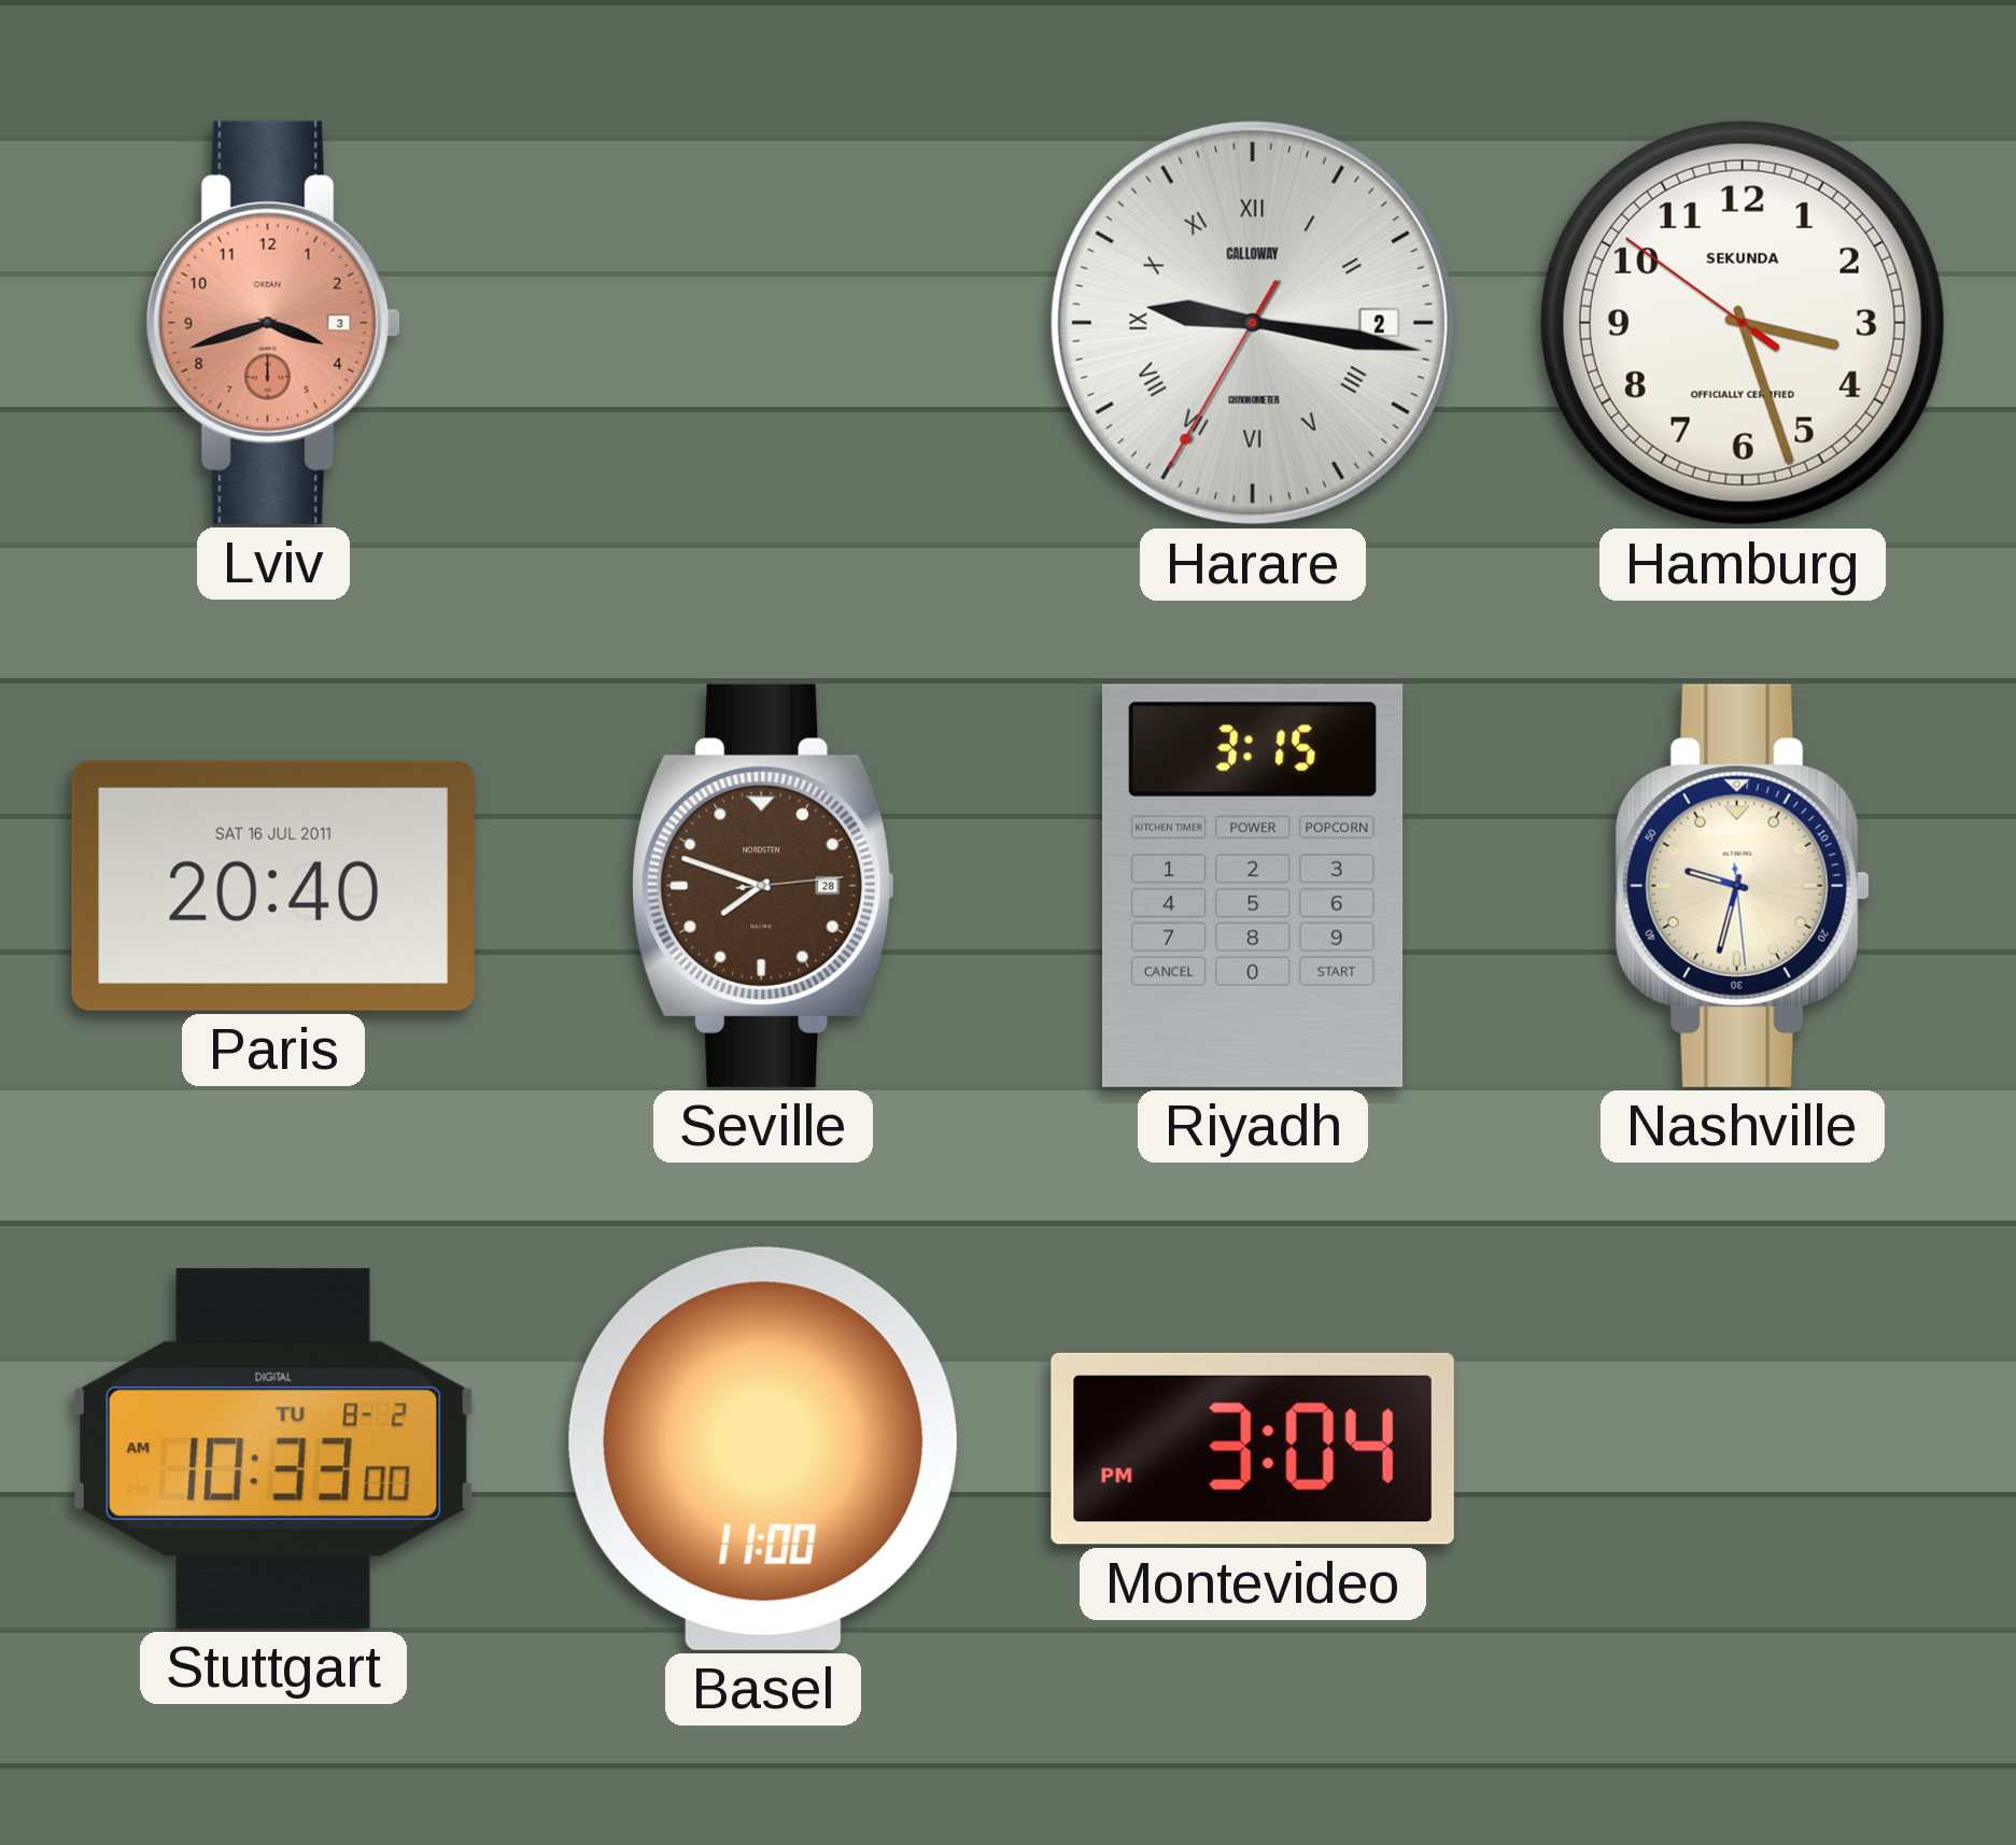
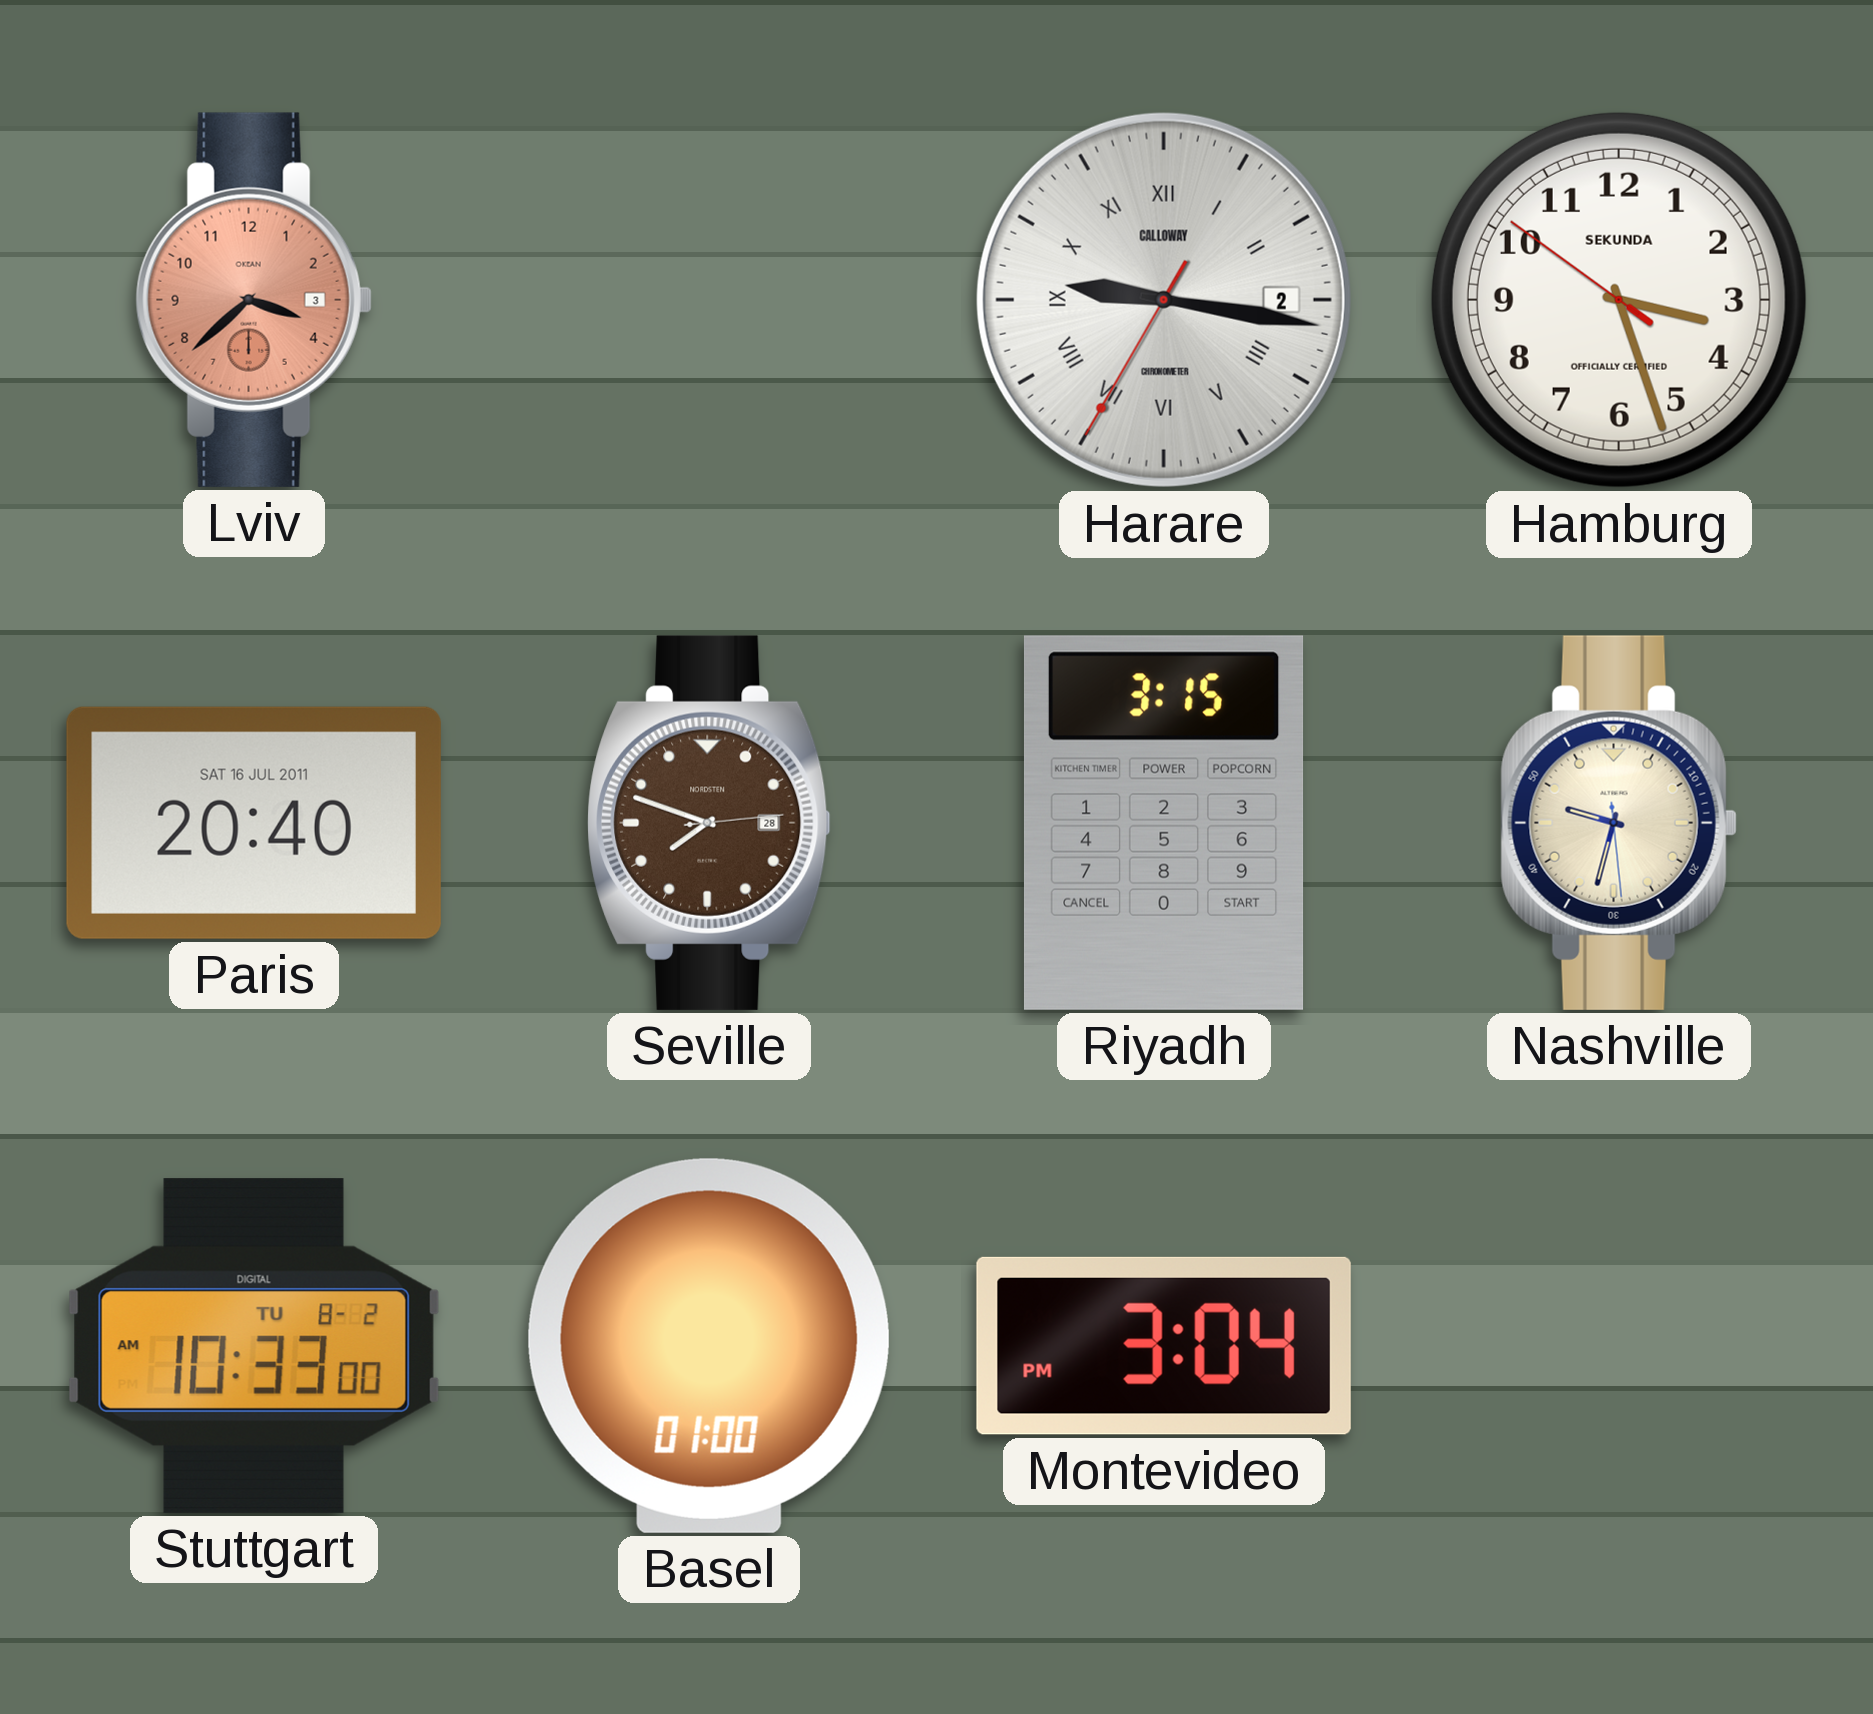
Lviv: 3:42 -> 3:38 (254, 300)
Basel: 11:00 -> 01:00 (709, 1346)
